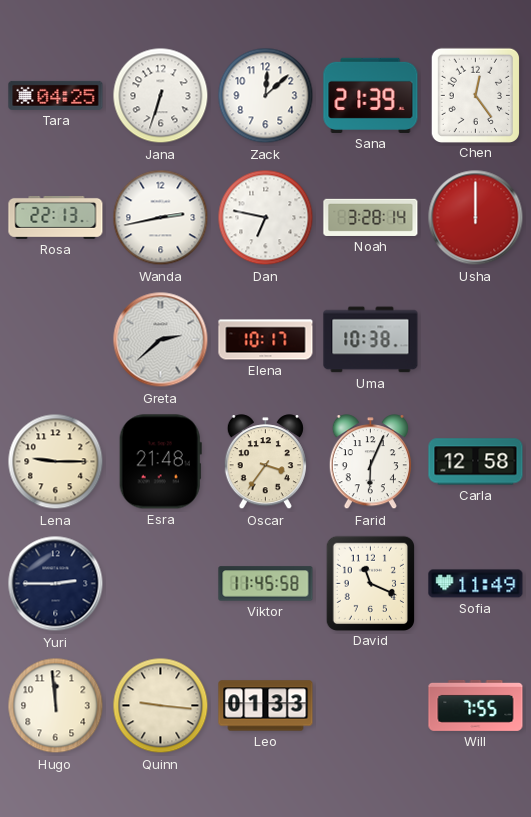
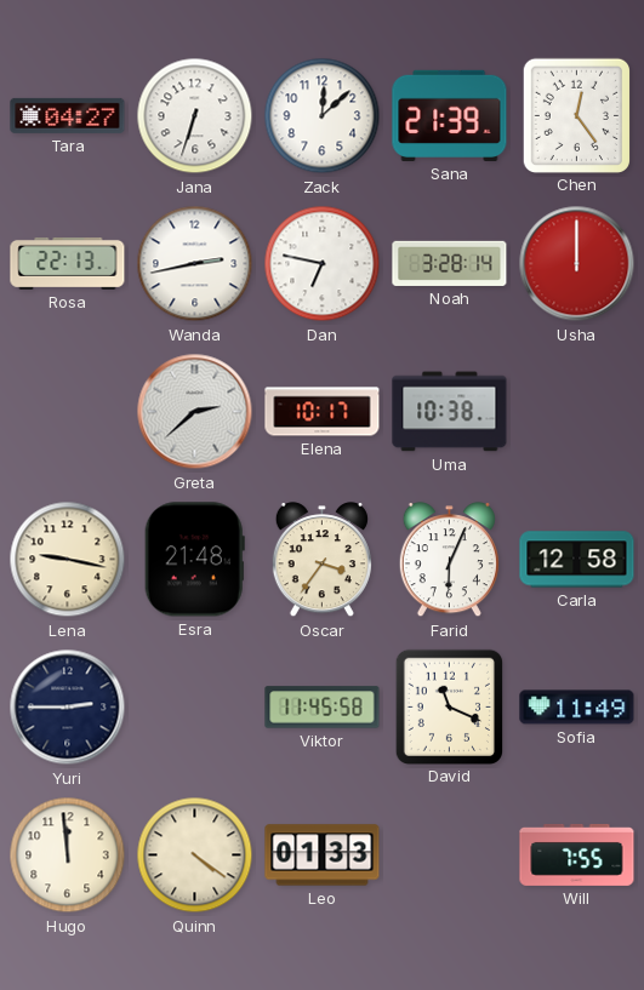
Tara: 04:25 -> 04:27 (68, 115)
Lena: 9:15 -> 9:17 (68, 560)
Quinn: 9:16 -> 4:21 (195, 855)
